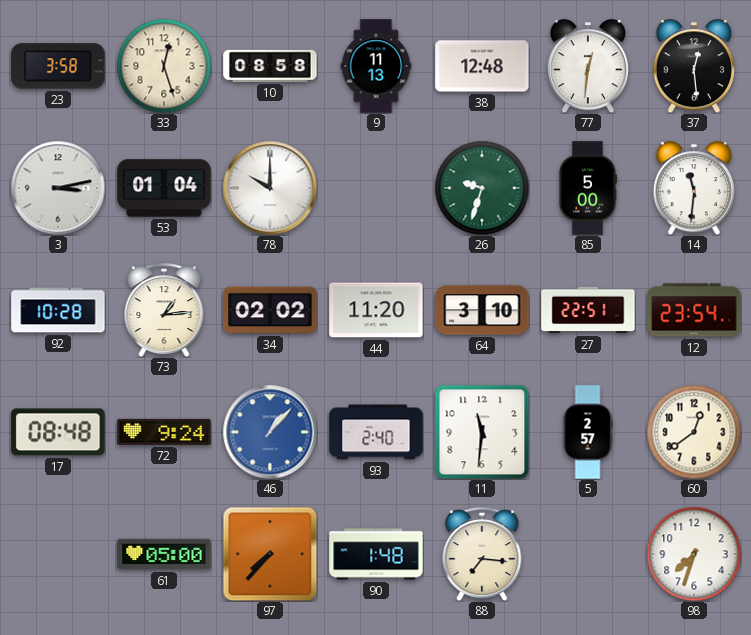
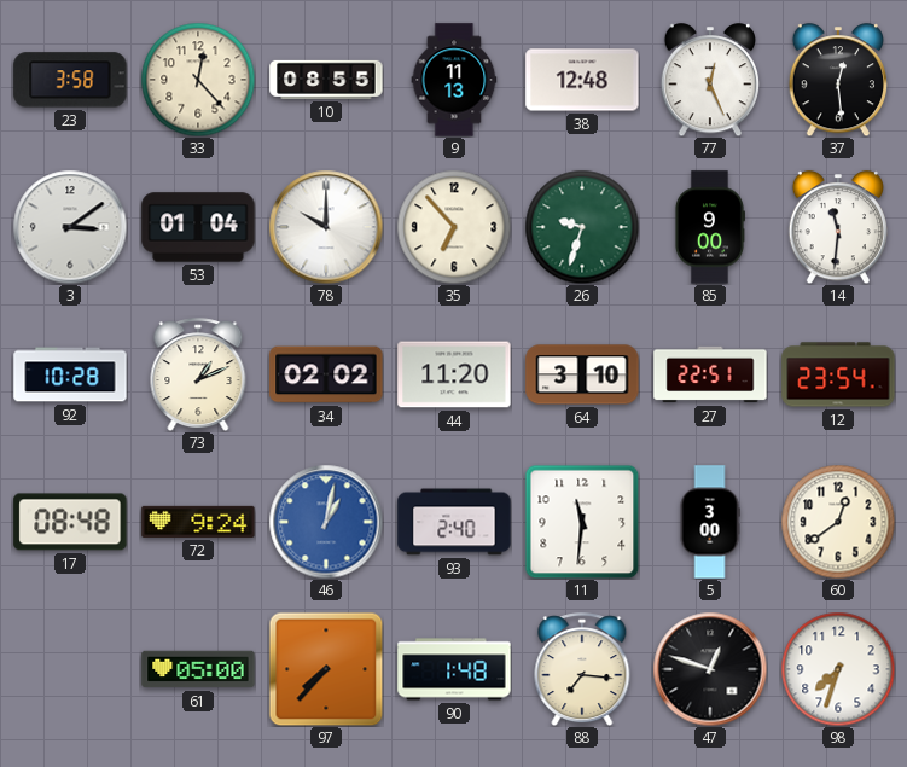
33: 12:27 -> 12:23 (198, 80)
10: 08:58 -> 08:55 (326, 80)
77: 12:31 -> 12:26 (709, 80)
3: 3:13 -> 3:09 (70, 227)
35: none -> 6:53 (454, 227)
85: 5:00 -> 9:00 (709, 227)
73: 1:14 -> 1:11 (198, 374)
46: 1:07 -> 1:02 (326, 522)
5: 2:57 -> 3:00 (710, 522)
47: none -> 12:48 (710, 669)
